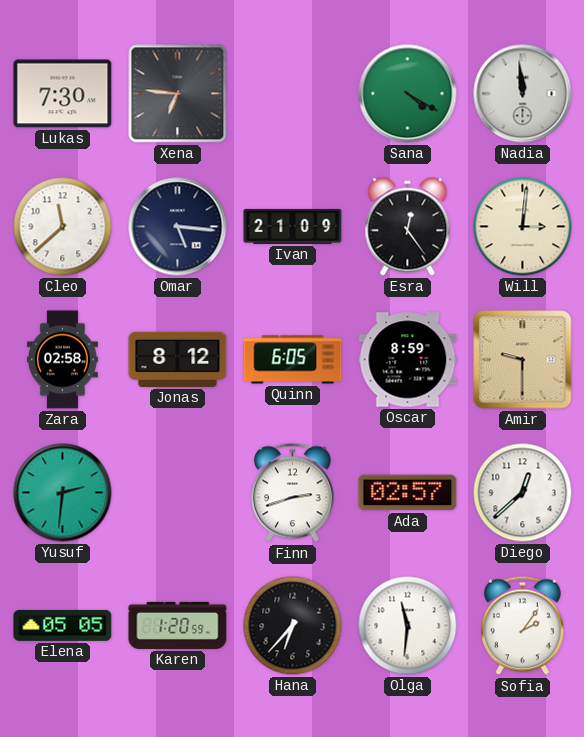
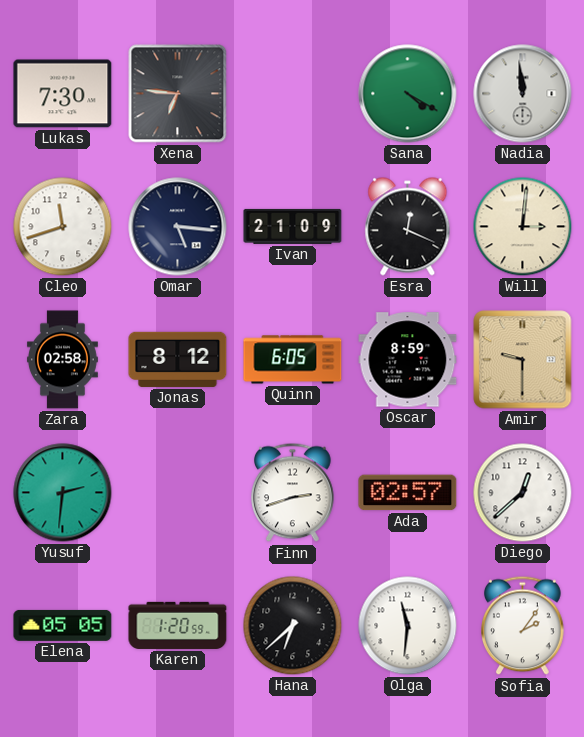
Cleo: 11:38 -> 11:42 (63, 227)
Esra: 12:24 -> 12:19 (408, 227)
Hana: 6:37 -> 6:38 (293, 626)
